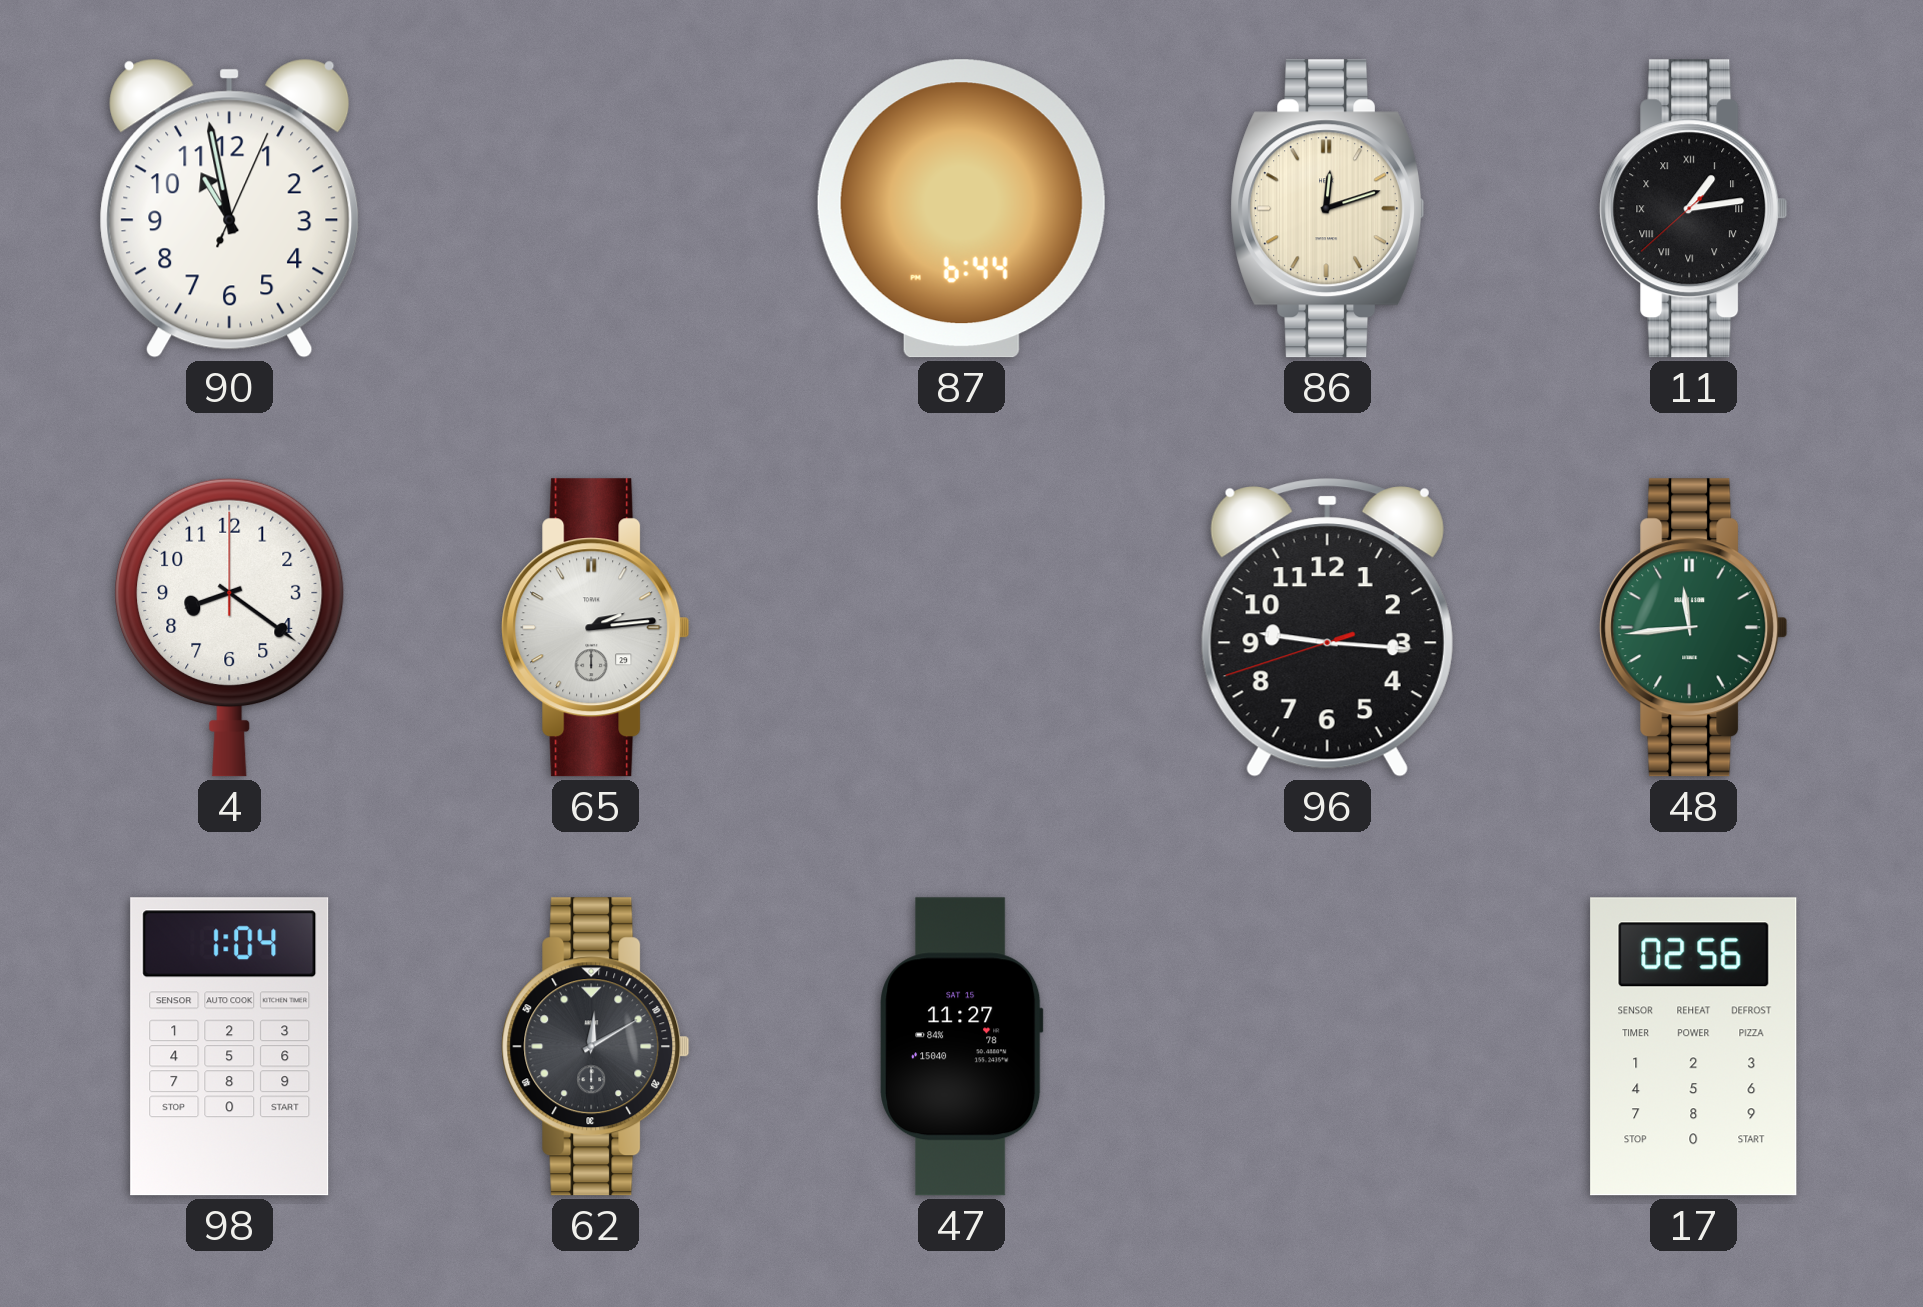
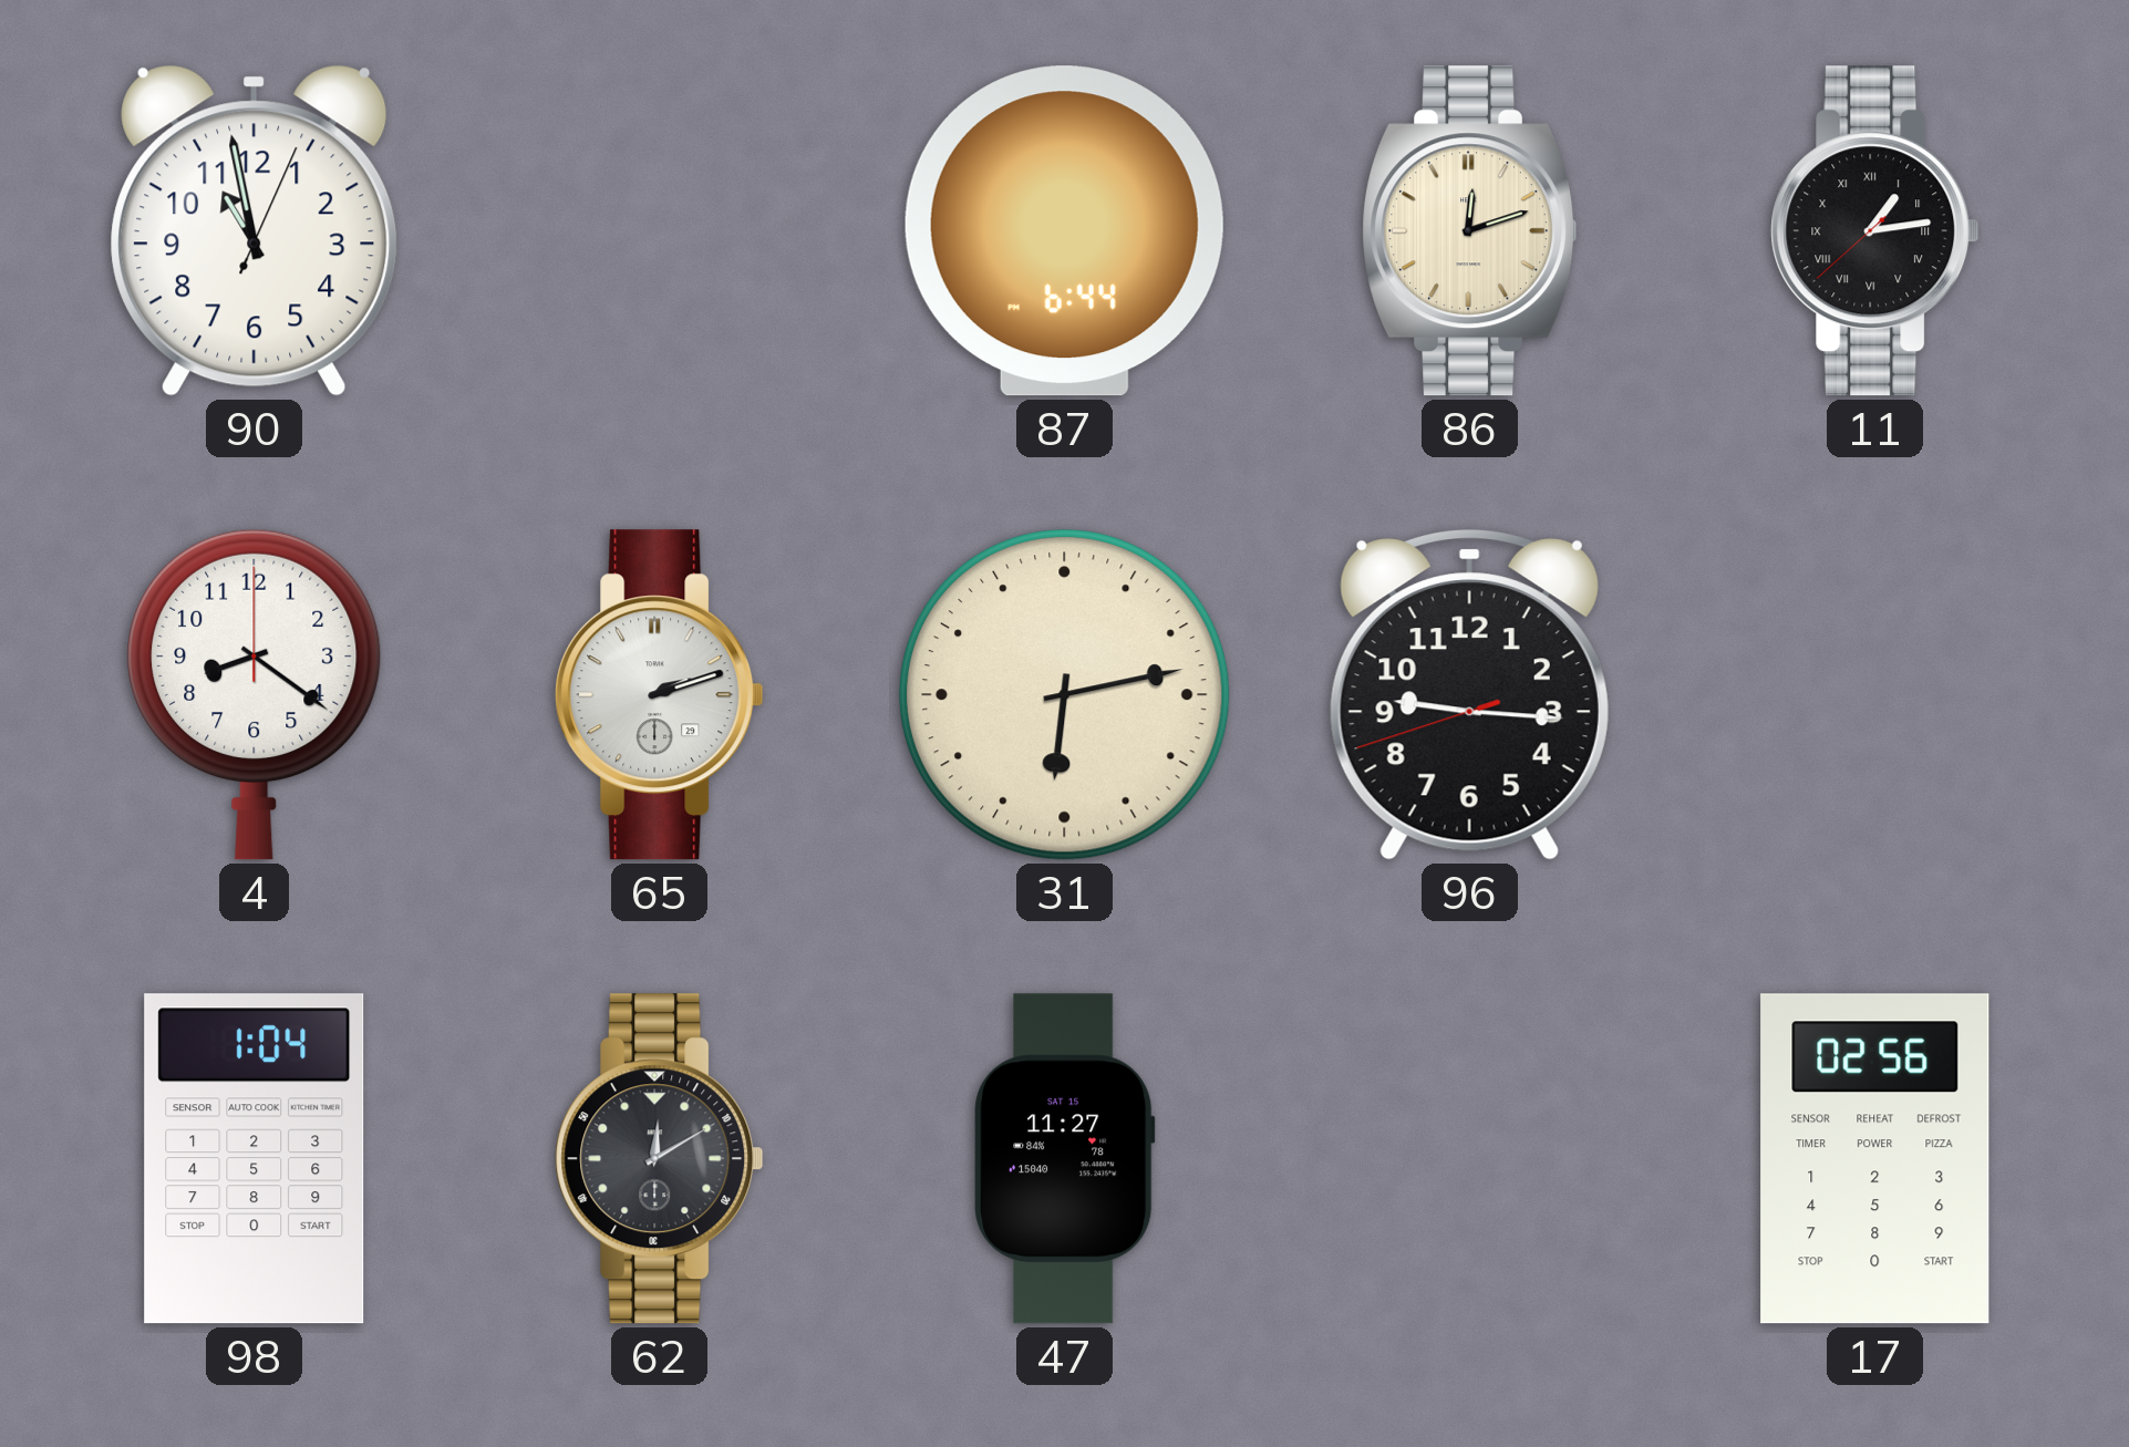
65: 2:14 -> 2:12 (660, 695)
31: none -> 6:13 (1064, 694)
48: 11:44 -> none (1694, 628)
